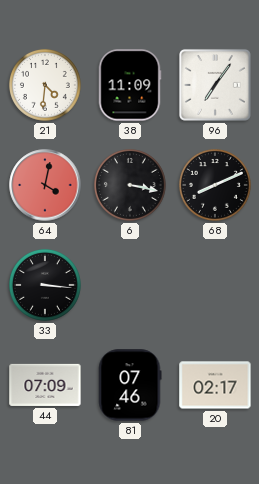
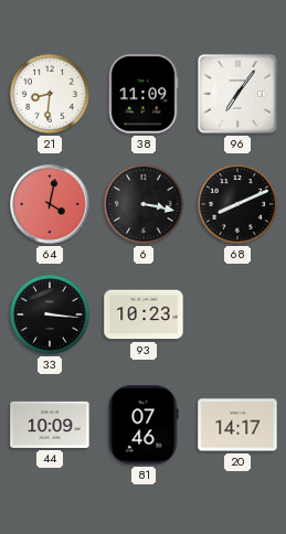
21: 4:31 -> 8:31 (50, 94)
93: none -> 10:23 (144, 314)
44: 07:09 -> 10:09 (50, 425)
20: 02:17 -> 14:17 (237, 425)
